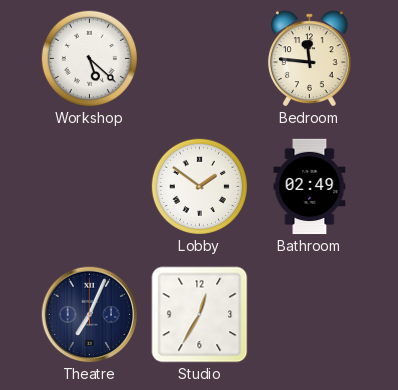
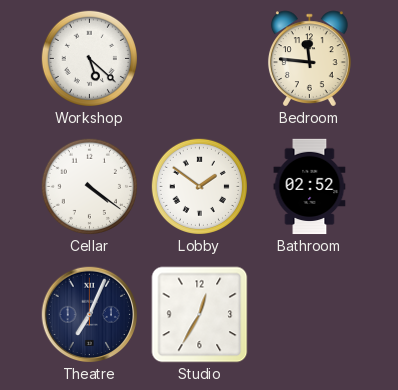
Cellar: none -> 4:21 (89, 186)
Bathroom: 02:49 -> 02:52 (310, 187)
